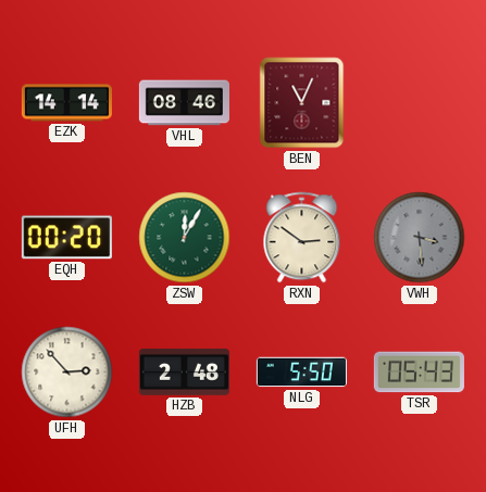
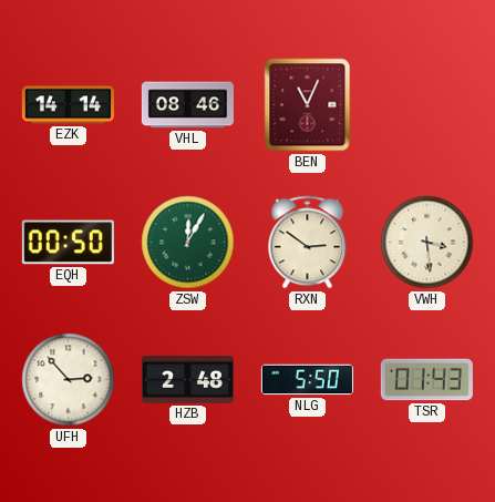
EQH: 00:20 -> 00:50 (68, 243)
VWH dial: grey -> cream (427, 243)
TSR: 05:43 -> 01:43 (426, 380)
